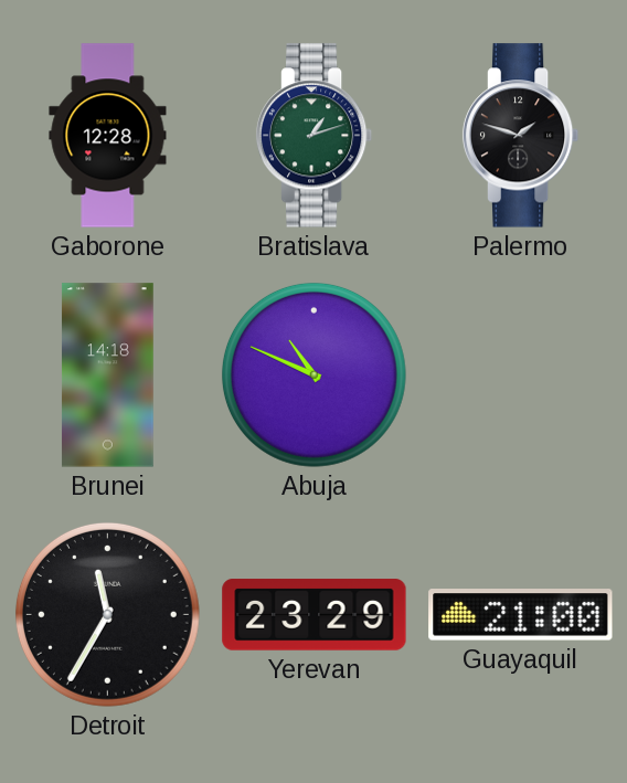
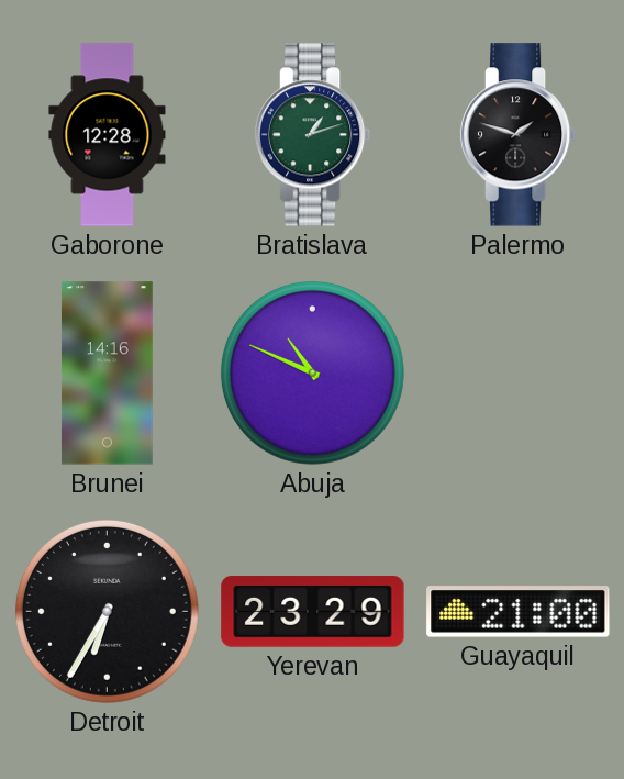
Brunei: 14:18 -> 14:16 (107, 374)
Detroit: 11:35 -> 6:35 (107, 611)
